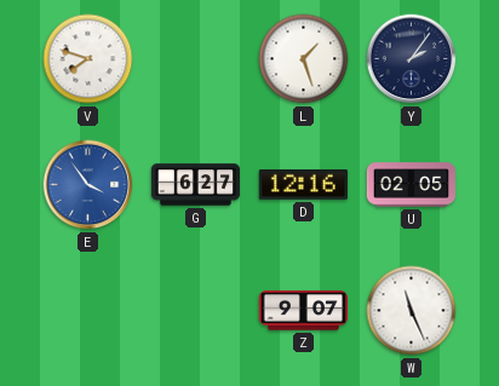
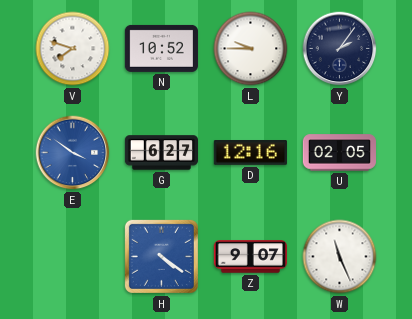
N: none -> 10:52 (161, 48)
L: 1:27 -> 9:45 (251, 49)
E: 3:54 -> 3:51 (73, 153)
H: none -> 4:21 (161, 256)
